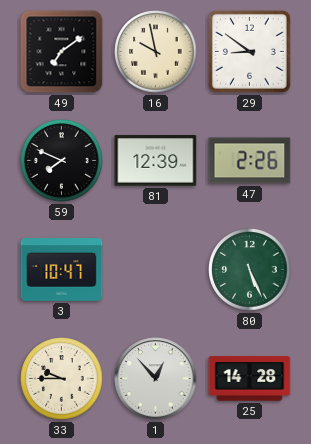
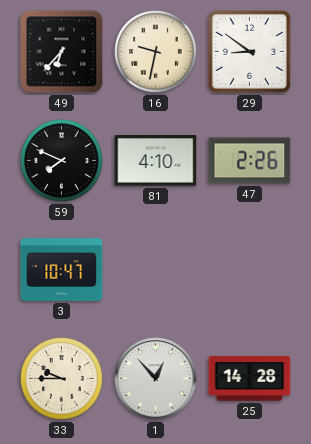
49: 7:09 -> 6:37 (62, 52)
16: 9:58 -> 9:32 (156, 52)
81: 12:39 -> 4:10 (156, 161)
80: 5:26 -> none (250, 270)
